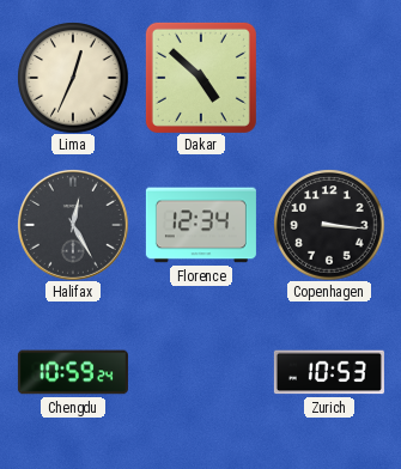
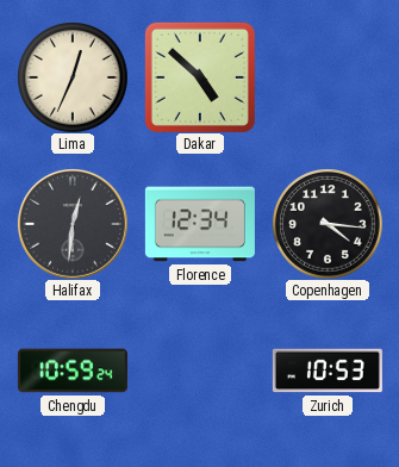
Halifax: 12:25 -> 12:31 (73, 224)
Copenhagen: 3:16 -> 4:16 (328, 224)
